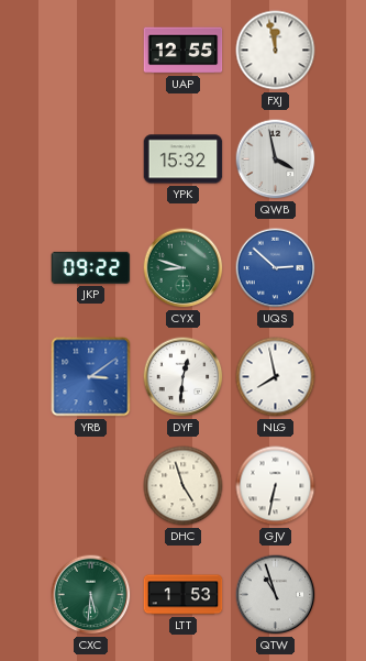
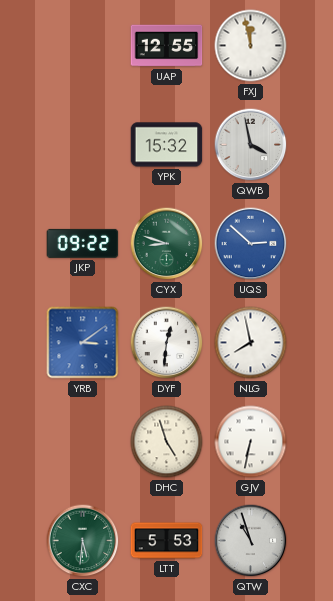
LTT: 1:53 -> 5:53 (167, 541)
